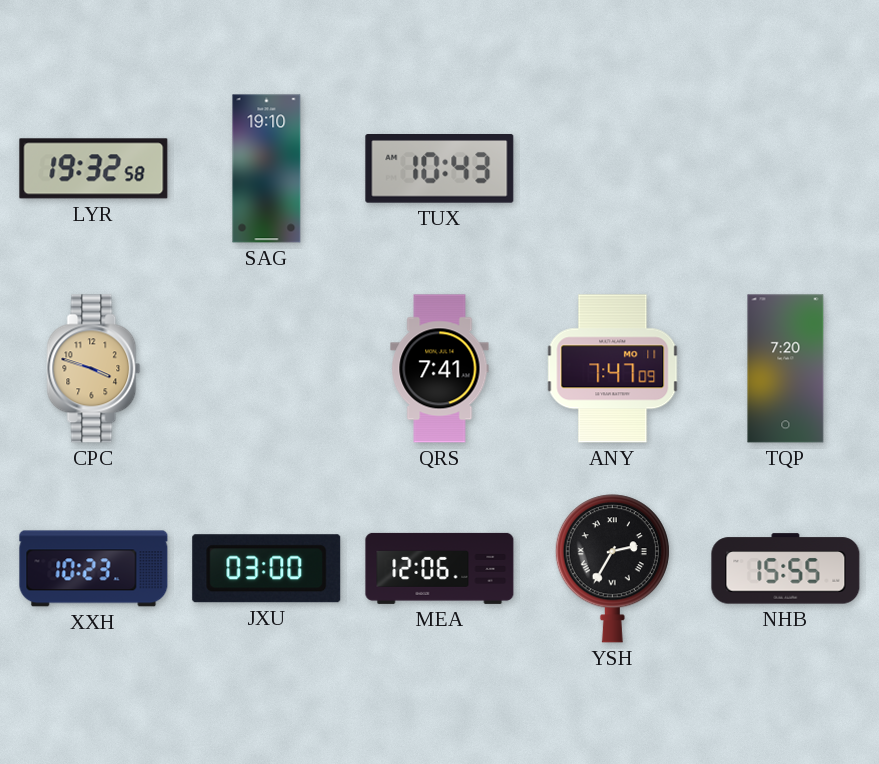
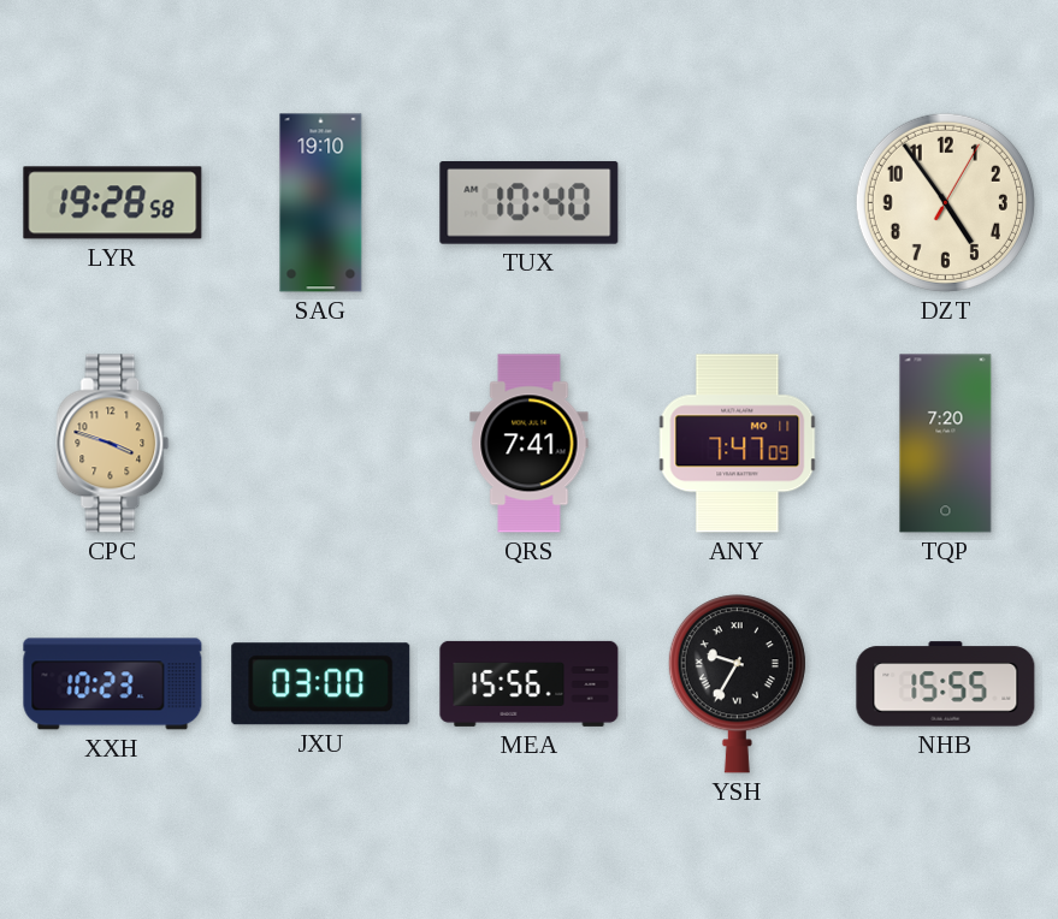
LYR: 19:32 -> 19:28 (113, 203)
TUX: 10:43 -> 10:40 (530, 203)
DZT: none -> 4:54 (945, 202)
MEA: 12:06 -> 15:56 (530, 683)
YSH: 2:35 -> 9:35 (737, 684)
